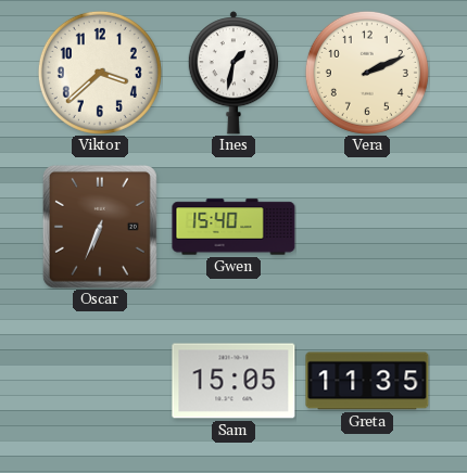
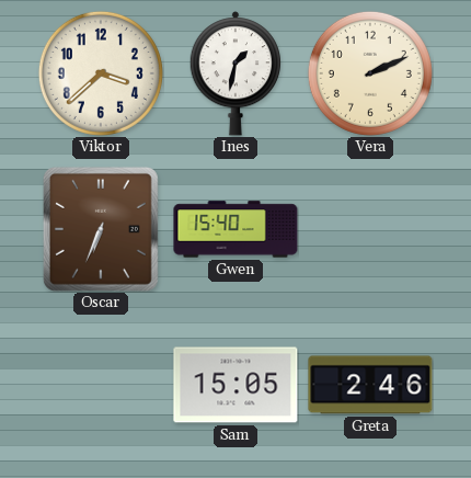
Greta: 11:35 -> 2:46 (370, 385)
